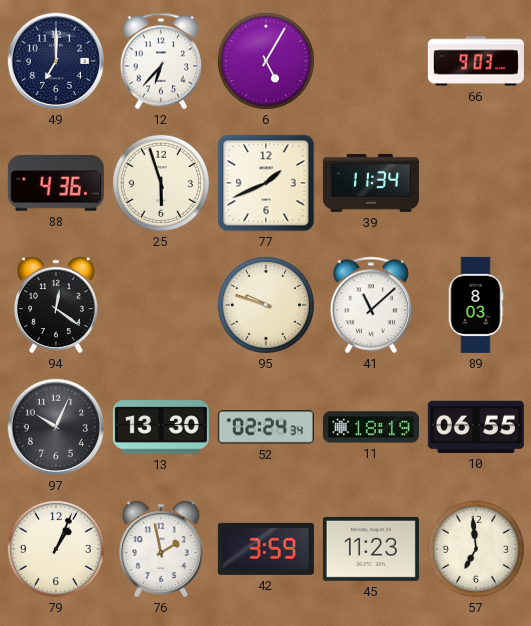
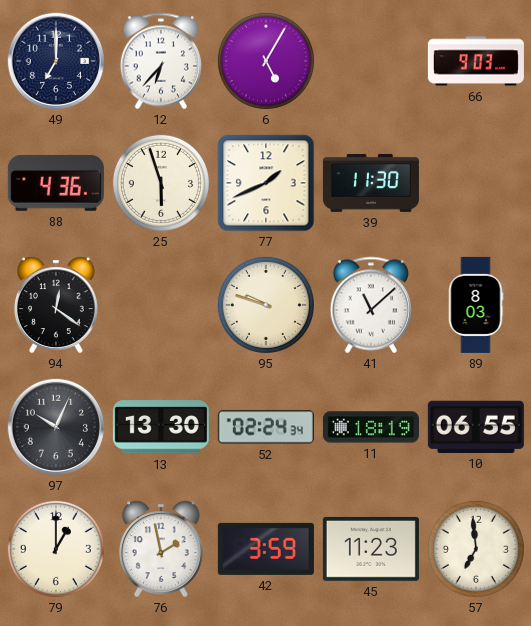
39: 11:34 -> 11:30 (371, 183)
79: 1:04 -> 1:00 (56, 549)
